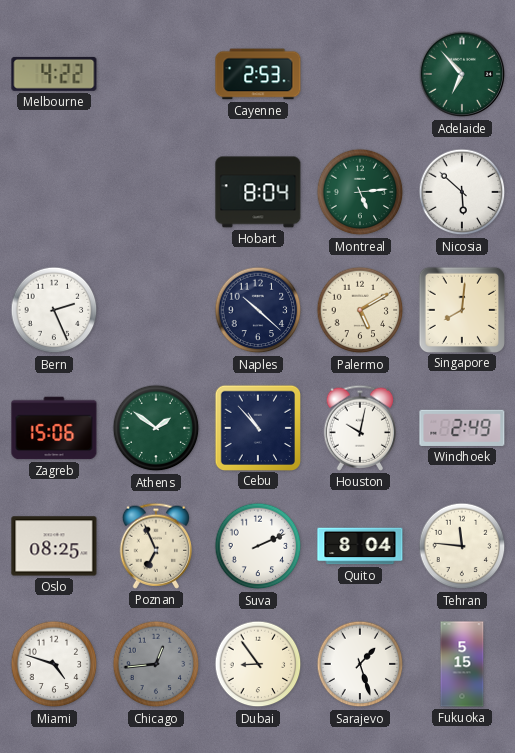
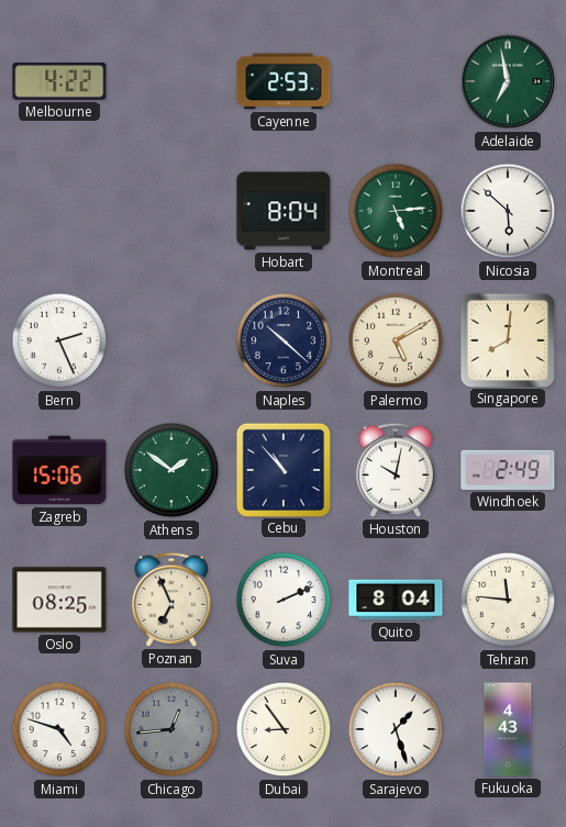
Adelaide: 6:53 -> 6:58 (508, 81)
Fukuoka: 5:15 -> 4:43 (508, 729)
